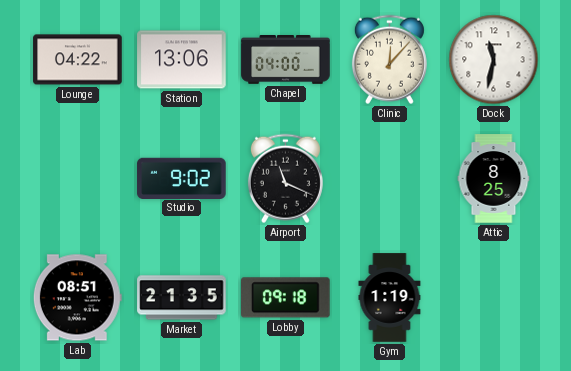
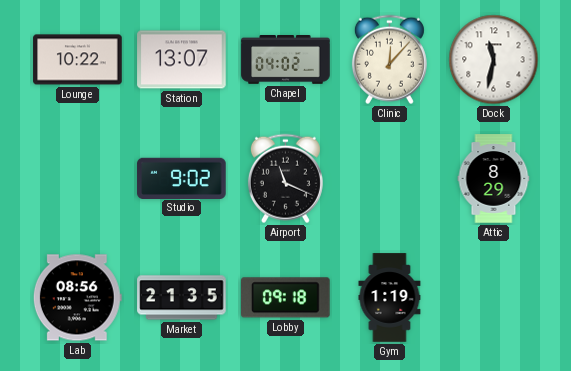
Lounge: 04:22 -> 10:22 (78, 60)
Station: 13:06 -> 13:07 (182, 60)
Chapel: 04:00 -> 04:02 (286, 60)
Attic: 8:25 -> 8:29 (494, 179)
Lab: 08:51 -> 08:56 (77, 298)
